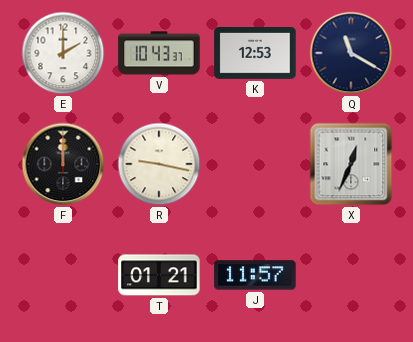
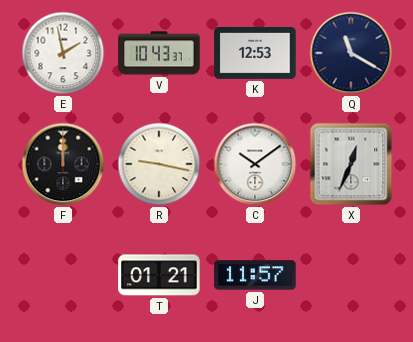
E: 2:00 -> 1:58 (63, 53)
C: none -> 10:09 (255, 164)
